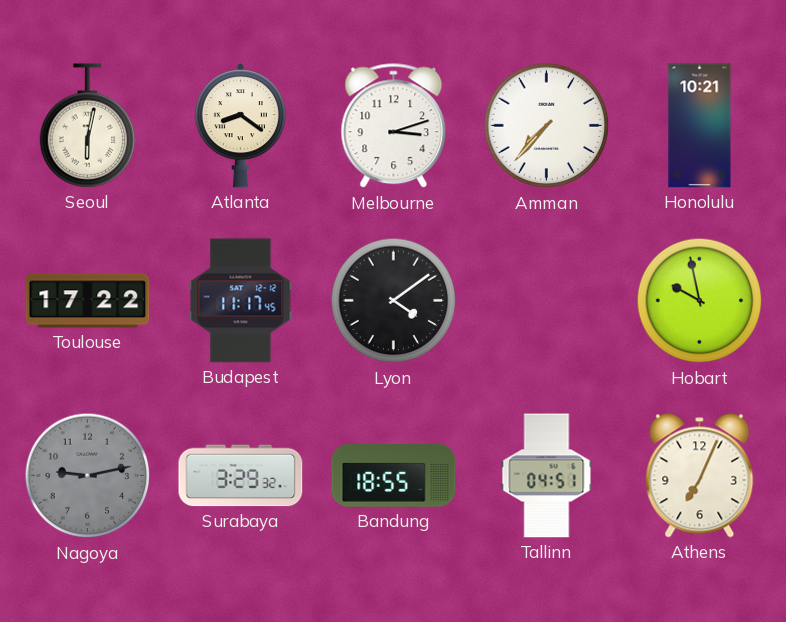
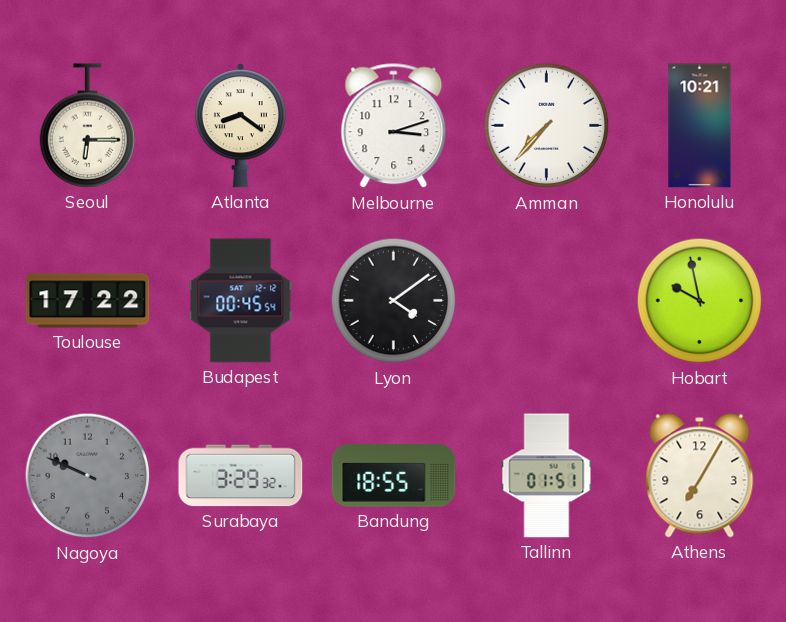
Seoul: 6:02 -> 6:15 (88, 126)
Budapest: 11:17 -> 00:45 (241, 301)
Nagoya: 9:13 -> 9:49 (88, 476)
Tallinn: 04:51 -> 01:51 (547, 476)
Athens: 7:04 -> 7:05 (700, 476)
